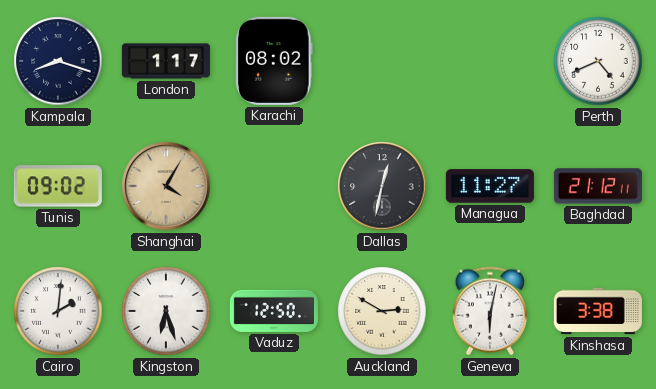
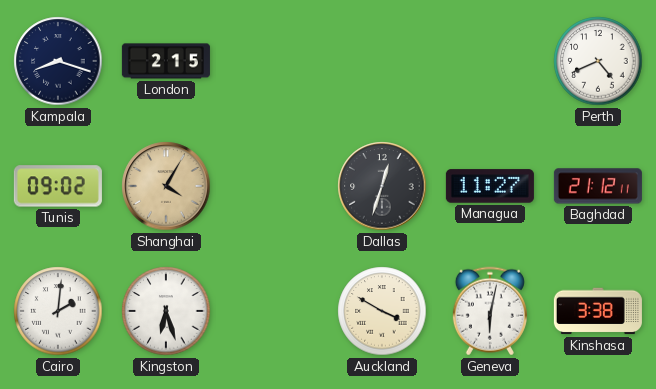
London: 1:17 -> 2:15 (166, 61)
Karachi: 08:02 -> none (274, 61)
Dallas: 12:32 -> 12:33 (382, 186)
Vaduz: 12:50 -> none (274, 311)
Auckland: 2:50 -> 3:50 (382, 311)
